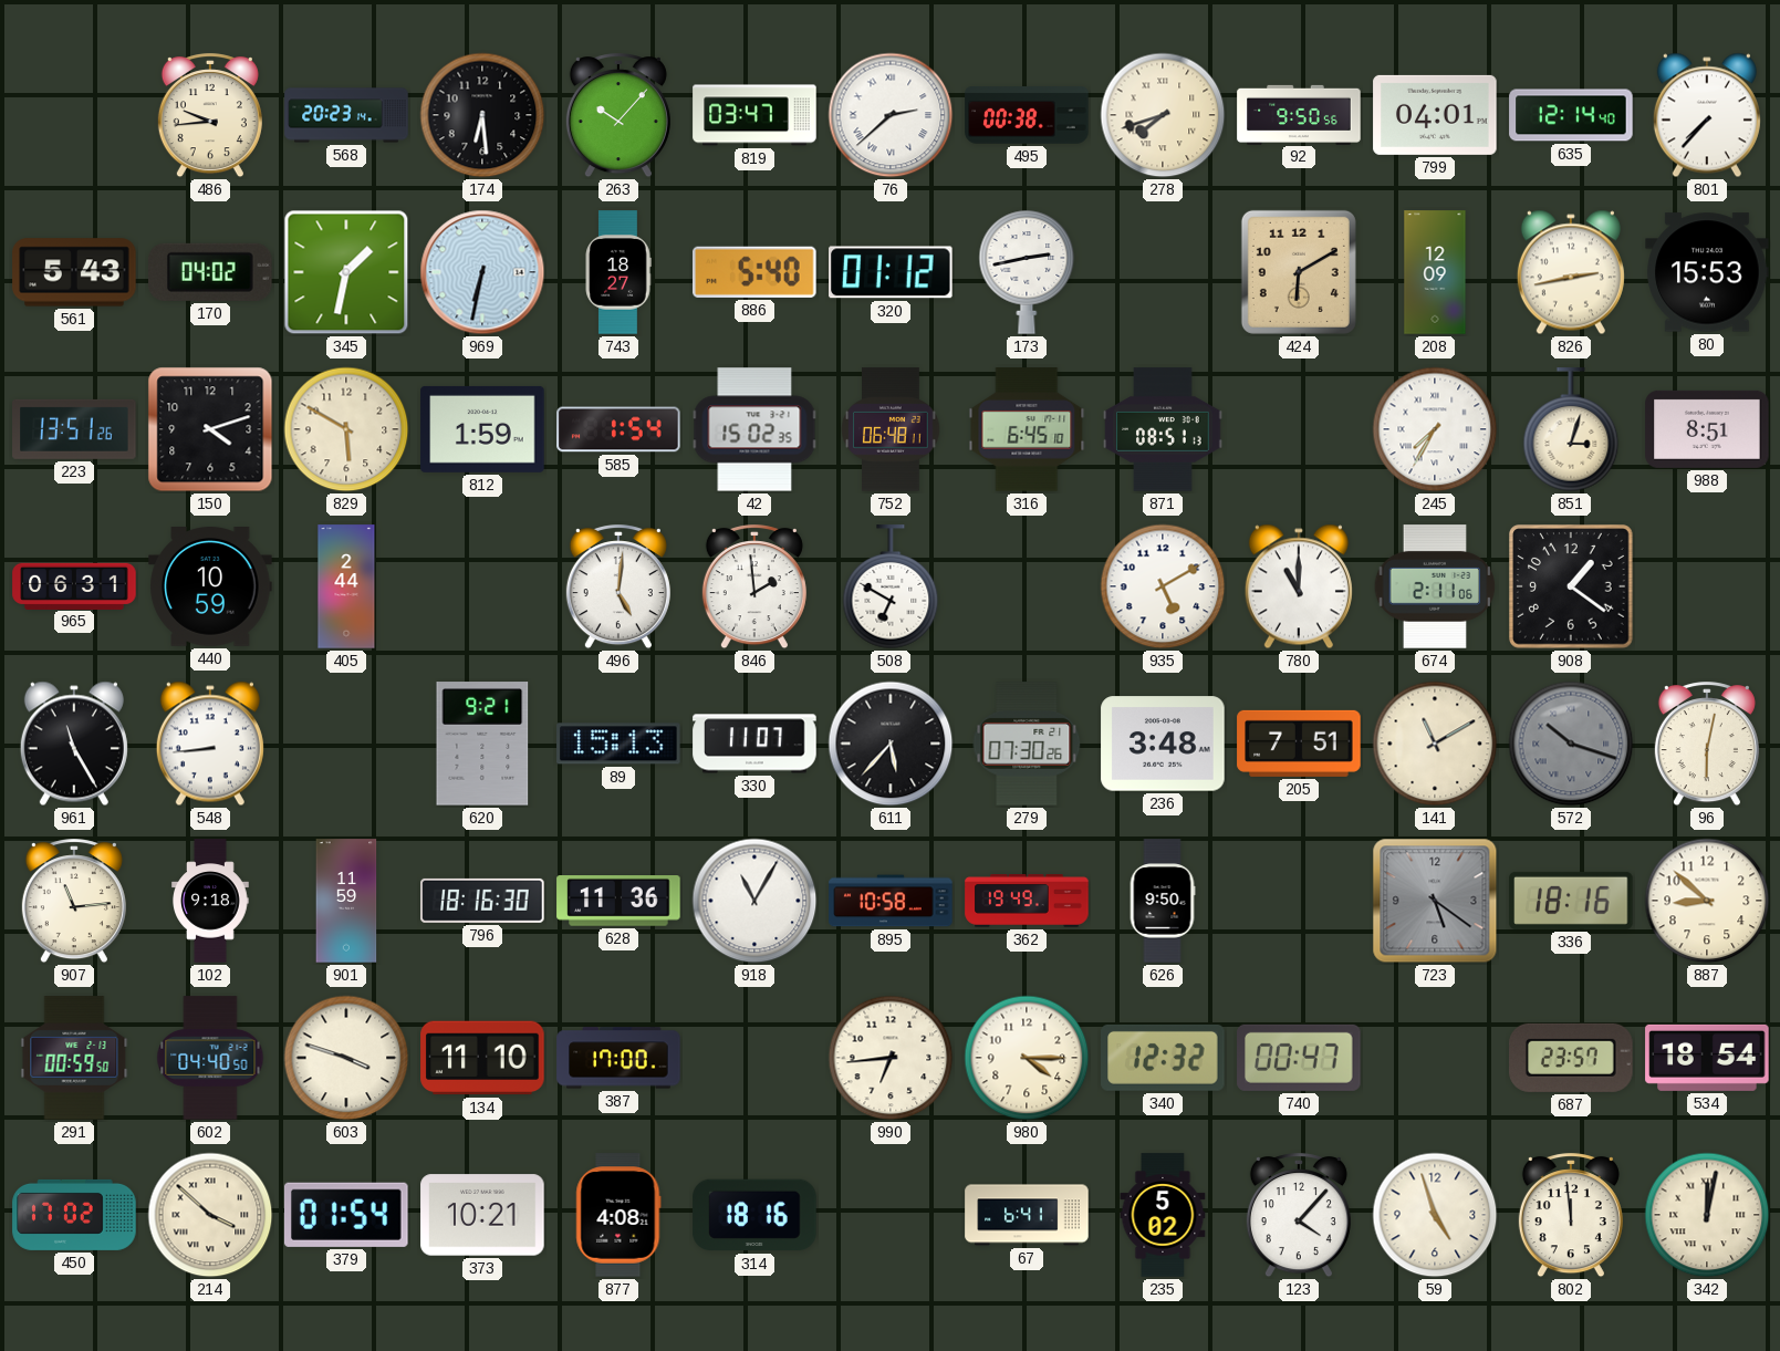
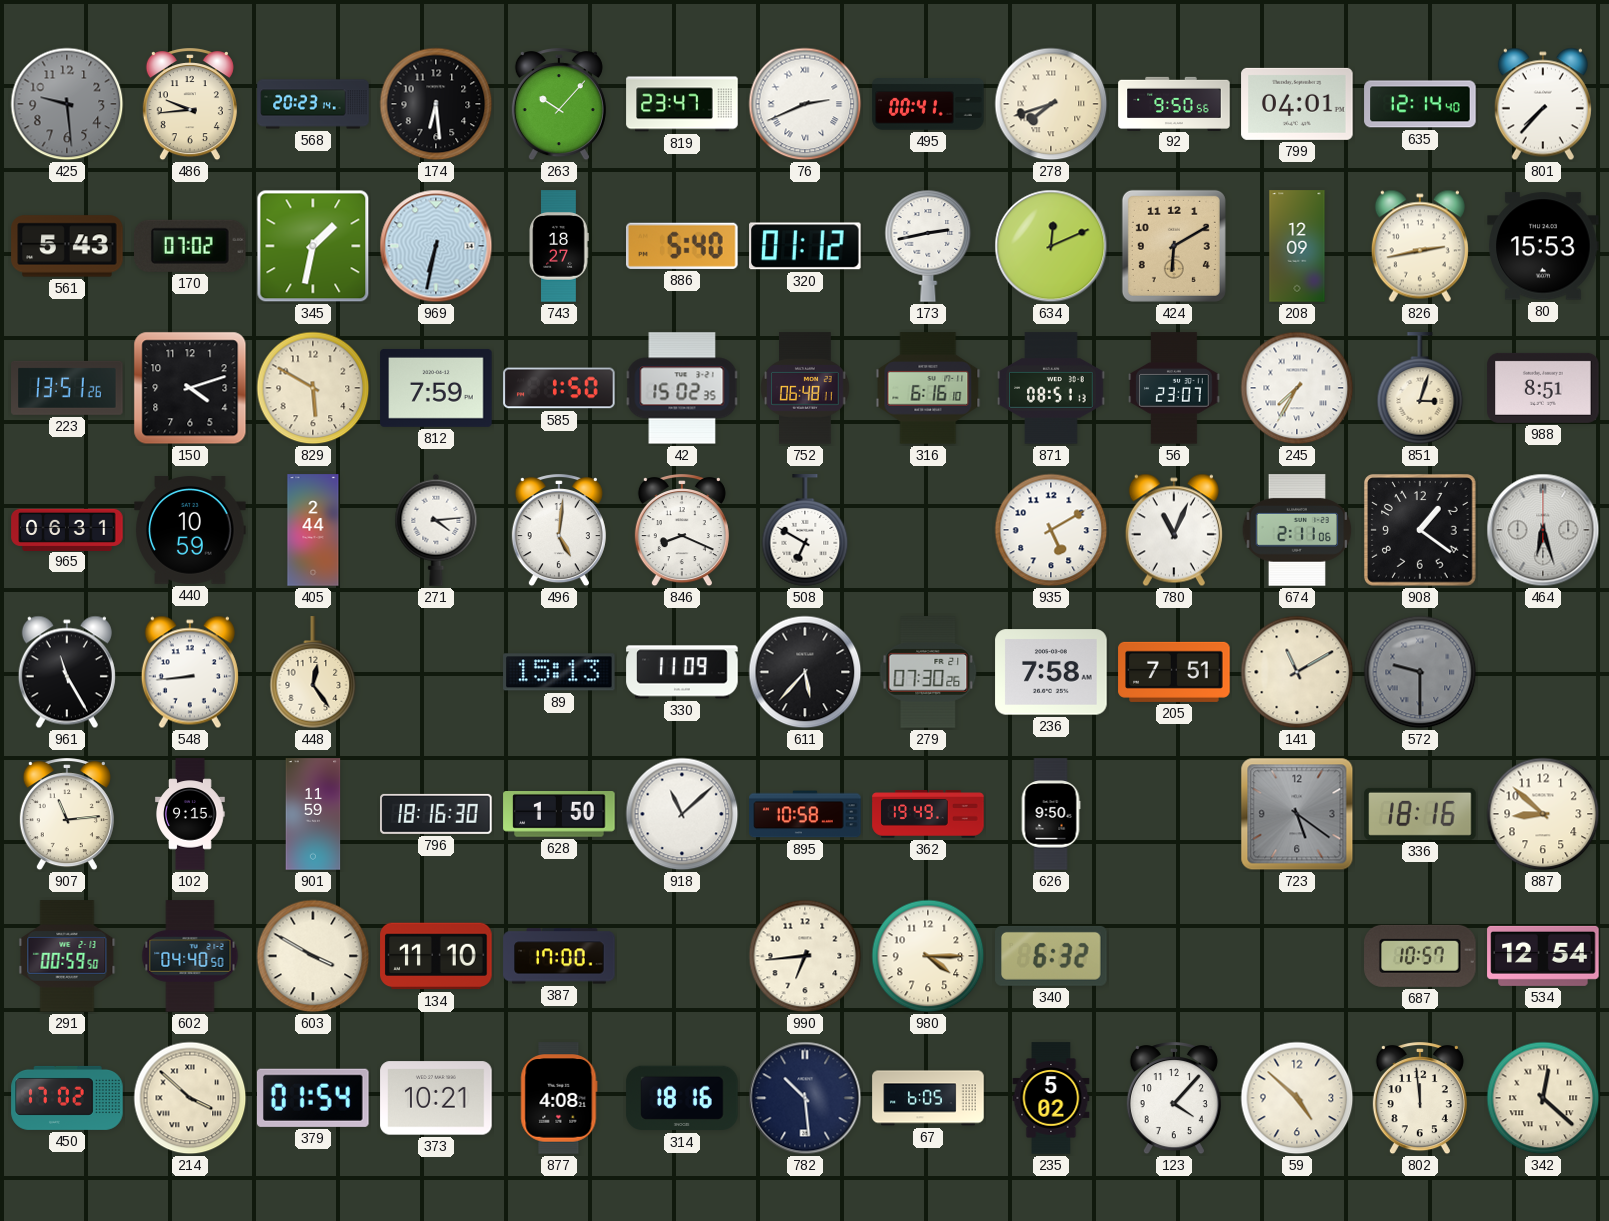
425: none -> 9:29 (67, 104)
819: 03:47 -> 23:47 (682, 104)
76: 2:38 -> 2:41 (805, 104)
495: 00:38 -> 00:41 (928, 104)
170: 04:02 -> 07:02 (190, 246)
634: none -> 12:11 (1051, 246)
812: 1:59 -> 7:59 (436, 388)
585: 1:54 -> 1:50 (559, 388)
316: 6:45 -> 6:16 (928, 388)
56: none -> 23:07 (1174, 388)
271: none -> 4:14 (436, 530)
846: 1:59 -> 8:19 (682, 531)
780: 11:00 -> 11:04 (1174, 530)
464: none -> 6:27 (1543, 530)
448: none -> 12:24 (313, 673)
620: 9:21 -> none (482, 744)
330: 11:07 -> 11:09 (682, 672)
236: 3:48 -> 7:58 (1051, 672)
572: 10:18 -> 9:30 (1420, 672)
96: 6:02 -> none (1707, 745)
102: 9:18 -> 9:15 (191, 814)
628: 11:36 -> 1:50 (559, 815)
918: 11:05 -> 11:08 (682, 814)
603: 3:48 -> 3:50 (313, 956)
340: 12:32 -> 6:32 (1051, 956)
740: 00:47 -> none (1299, 1058)
687: 23:57 -> 10:57 (1420, 956)
534: 18:54 -> 12:54 (1543, 956)
782: none -> 10:29 (805, 1098)
67: 6:41 -> 6:05 (928, 1098)
59: 4:57 -> 4:52 (1297, 1098)
342: 12:02 -> 12:22 (1543, 1098)
